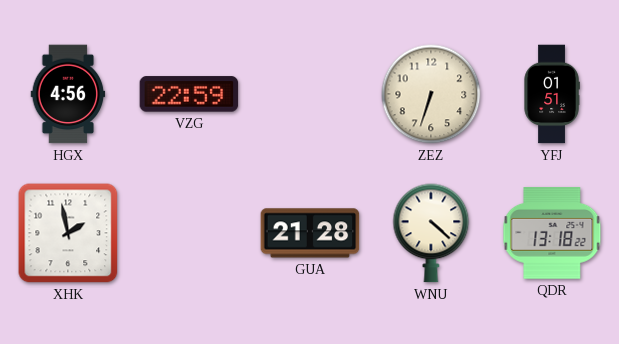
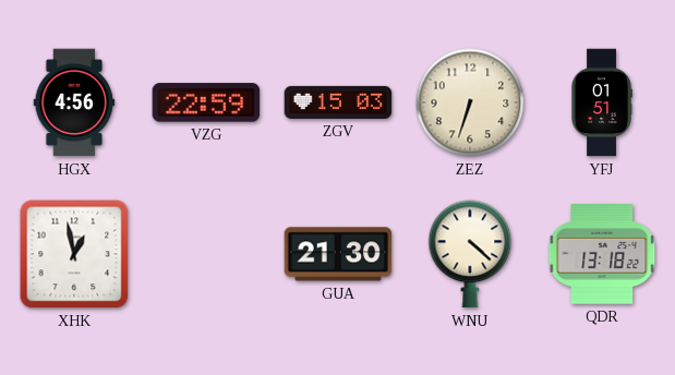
ZGV: none -> 15:03 (338, 102)
XHK: 1:58 -> 12:58 (74, 254)
GUA: 21:28 -> 21:30 (338, 254)
